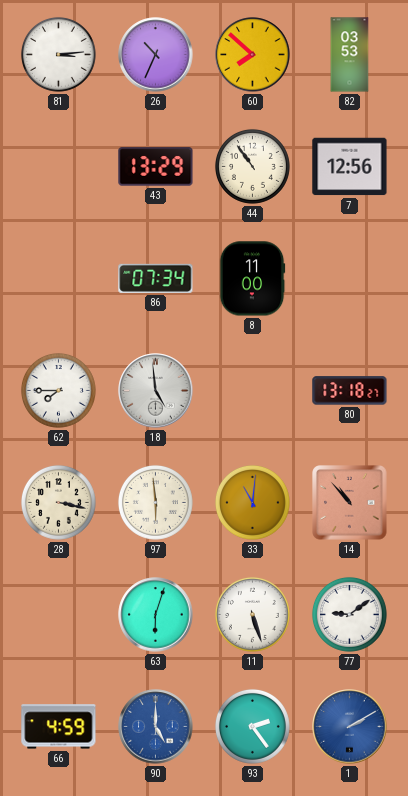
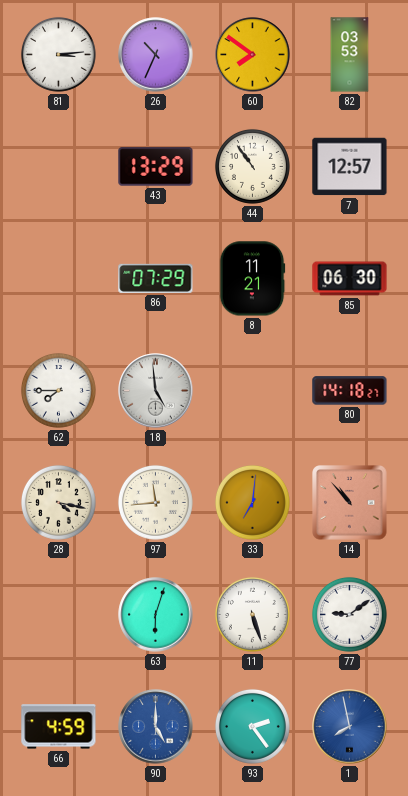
60: 7:52 -> 7:51 (253, 55)
7: 12:56 -> 12:57 (350, 167)
86: 07:34 -> 07:29 (156, 278)
8: 11:00 -> 11:21 (252, 279)
85: none -> 06:30 (350, 279)
80: 13:18 -> 14:18 (350, 391)
28: 3:17 -> 4:17 (58, 502)
97: 5:59 -> 11:44 (155, 502)
33: 11:01 -> 7:01 (252, 502)
1: 2:10 -> 7:58 (350, 727)
